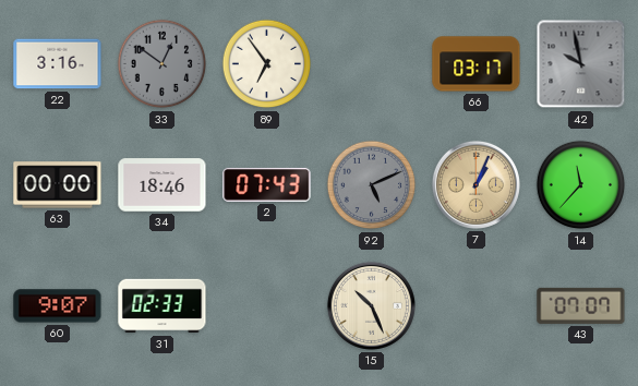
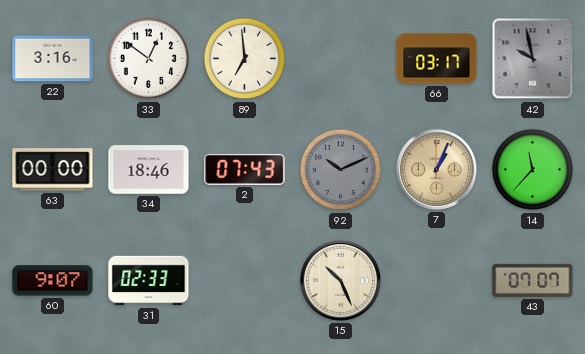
33 dial: grey -> white (149, 59)
89: 6:54 -> 6:59 (245, 59)
92: 5:11 -> 10:11 (341, 170)
